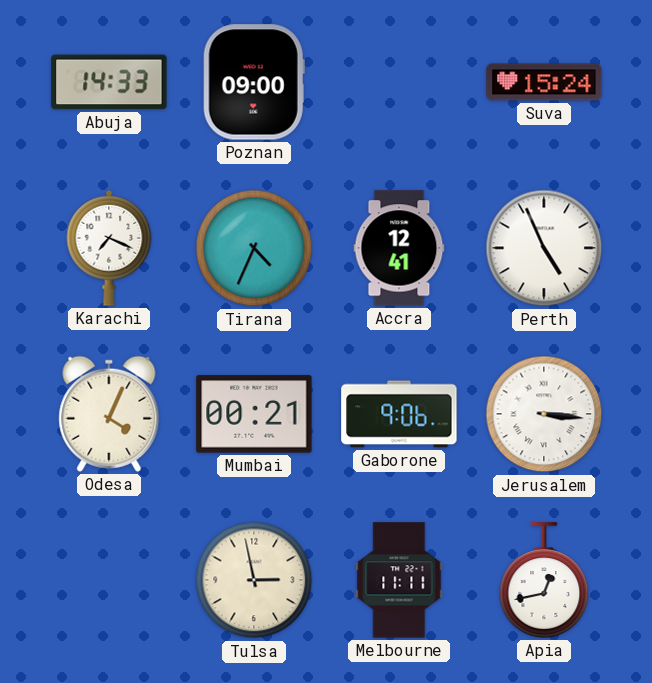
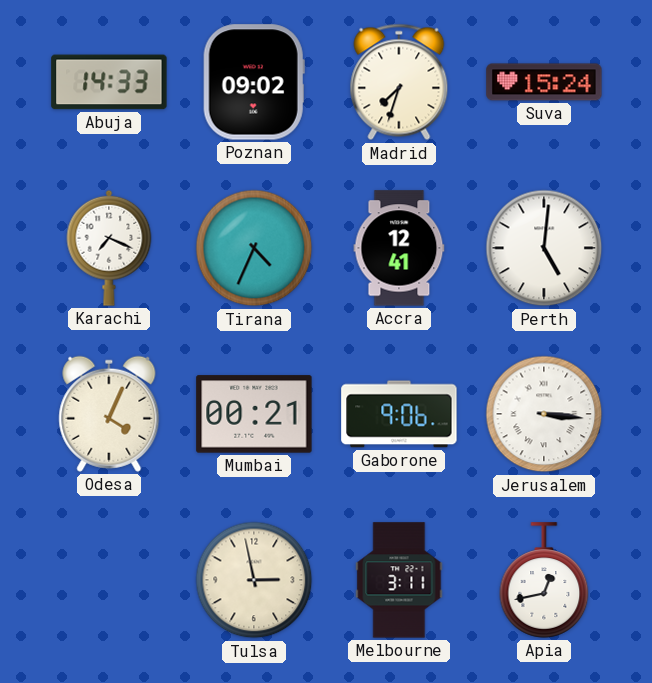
Poznan: 09:00 -> 09:02 (254, 82)
Madrid: none -> 7:33 (399, 82)
Perth: 4:56 -> 5:01 (544, 248)
Melbourne: 11:11 -> 3:11 (399, 580)
